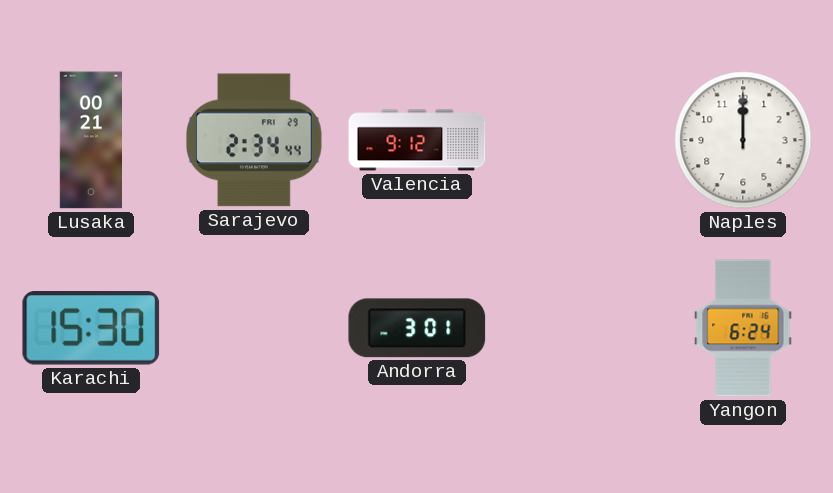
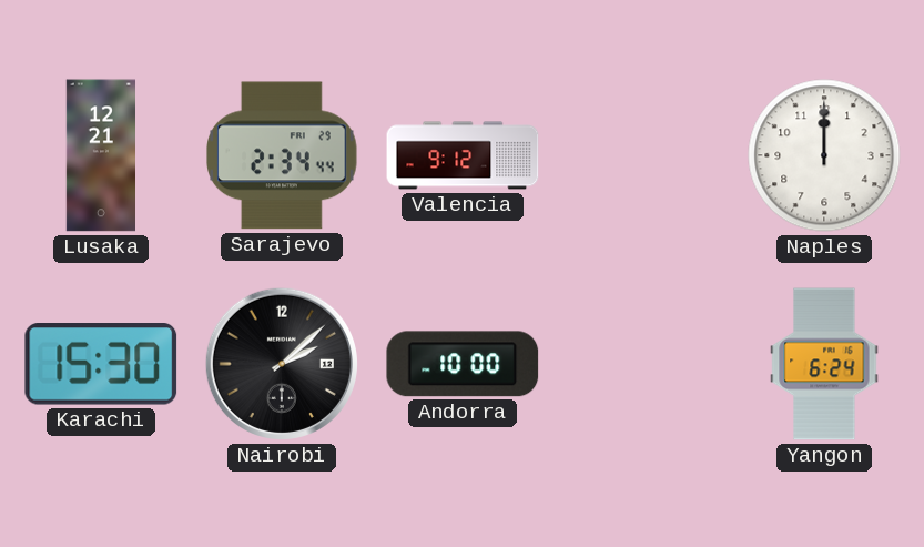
Lusaka: 00:21 -> 12:21 (100, 155)
Nairobi: none -> 2:08 (282, 364)
Andorra: 3:01 -> 10:00 (463, 364)
